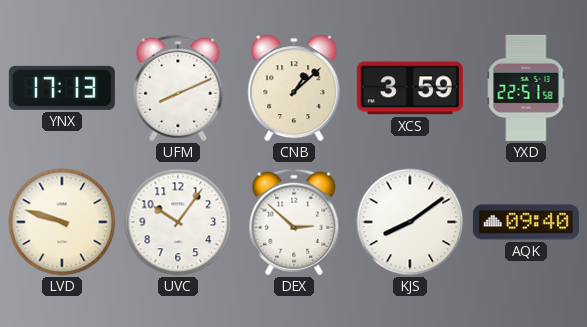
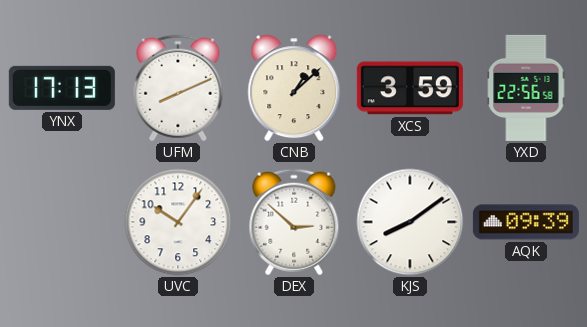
YXD: 22:51 -> 22:56 (526, 88)
LVD: 9:48 -> none (62, 222)
AQK: 09:40 -> 09:39 (526, 222)
